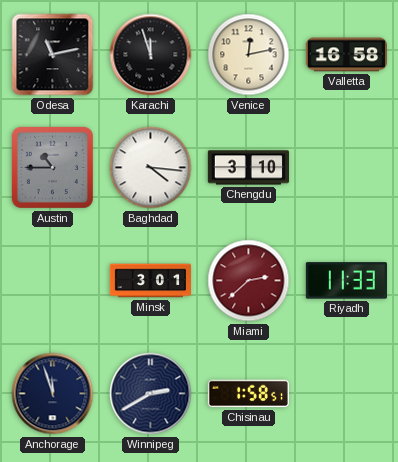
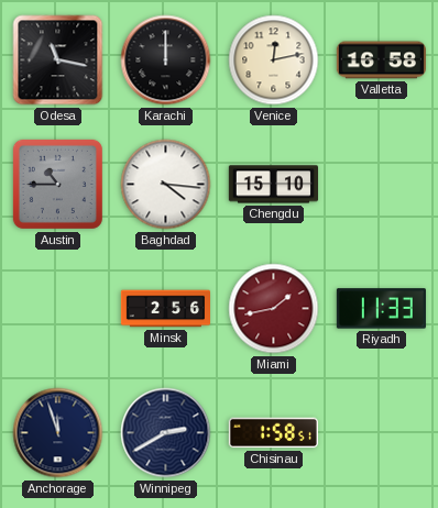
Odesa: 11:13 -> 11:17 (58, 60)
Karachi: 11:57 -> 12:00 (166, 60)
Chengdu: 3:10 -> 15:10 (273, 185)
Minsk: 3:01 -> 2:56 (165, 309)
Miami: 2:38 -> 1:43 (274, 309)
